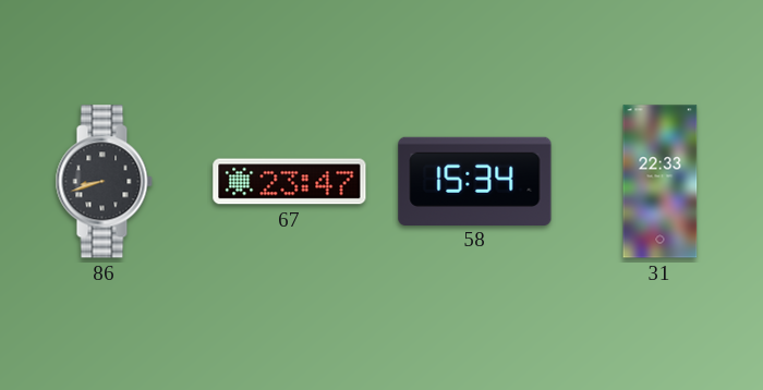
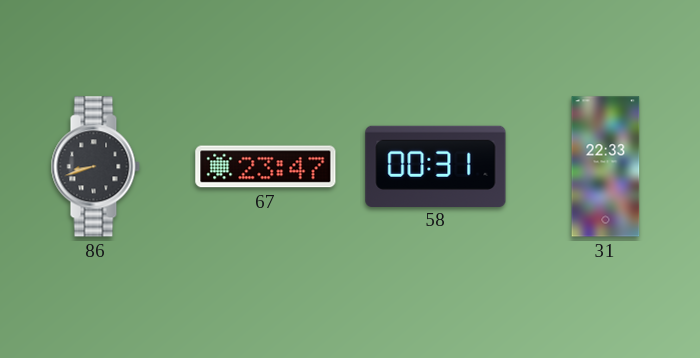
58: 15:34 -> 00:31 (436, 166)
